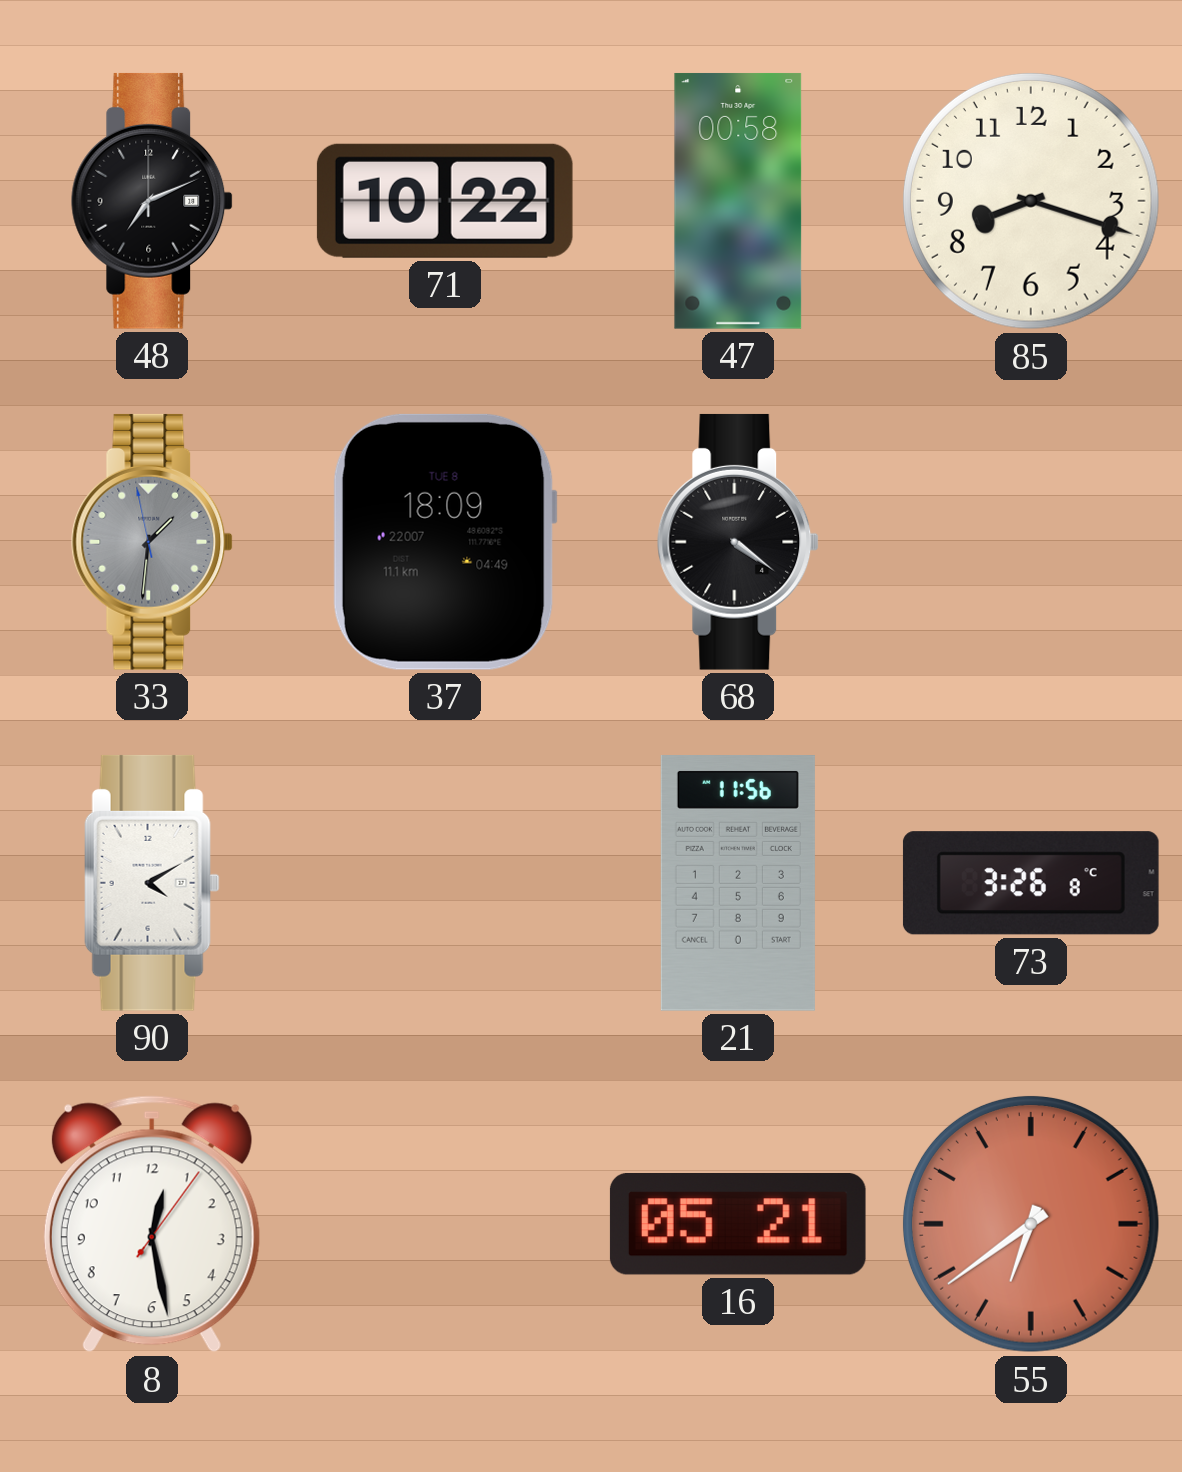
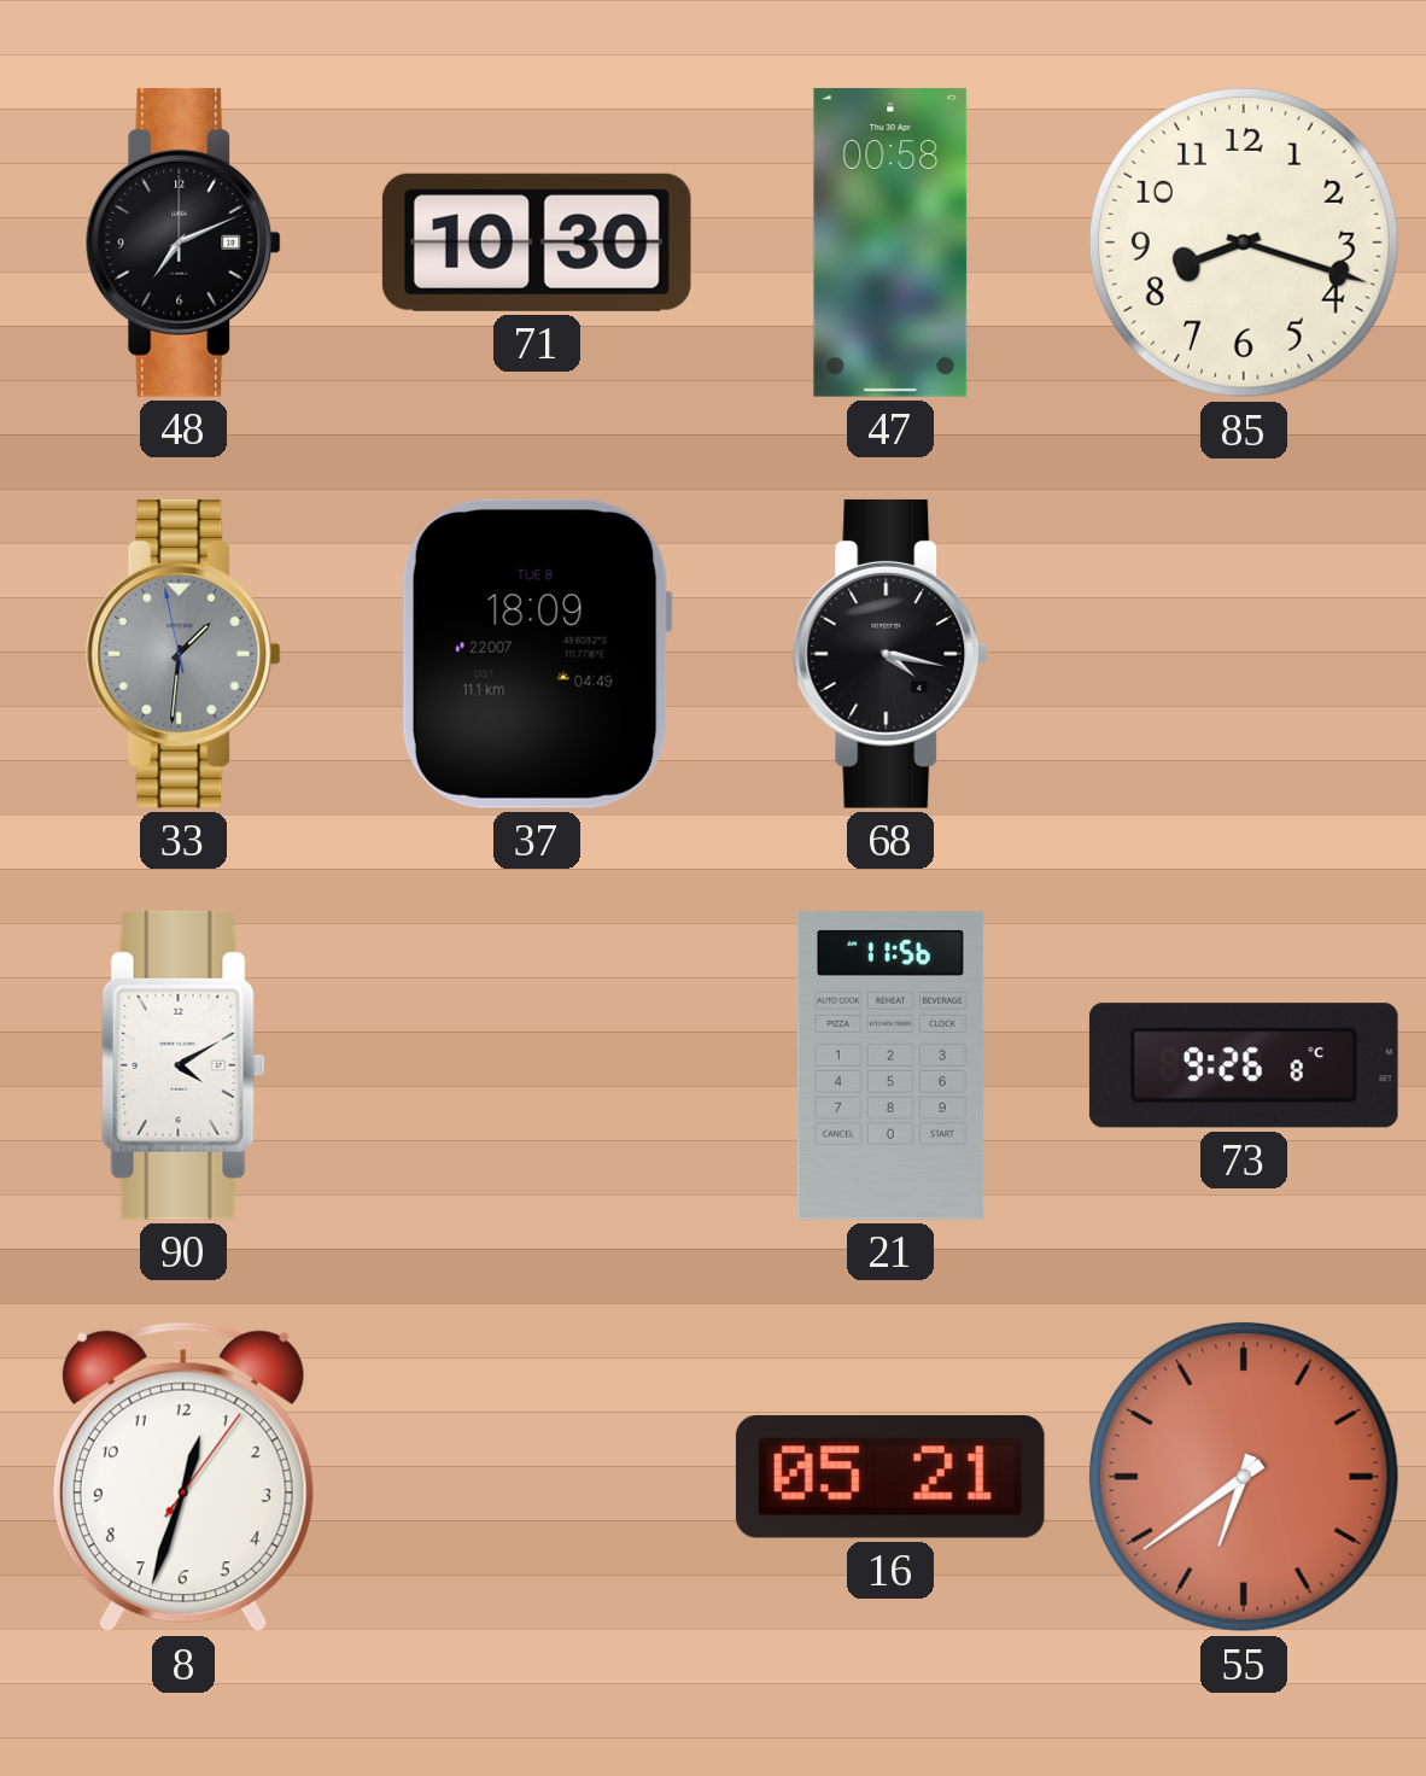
71: 10:22 -> 10:30 (537, 243)
68: 4:21 -> 4:17 (890, 654)
73: 3:26 -> 9:26 (1244, 1065)
8: 12:28 -> 12:33 (183, 1477)
